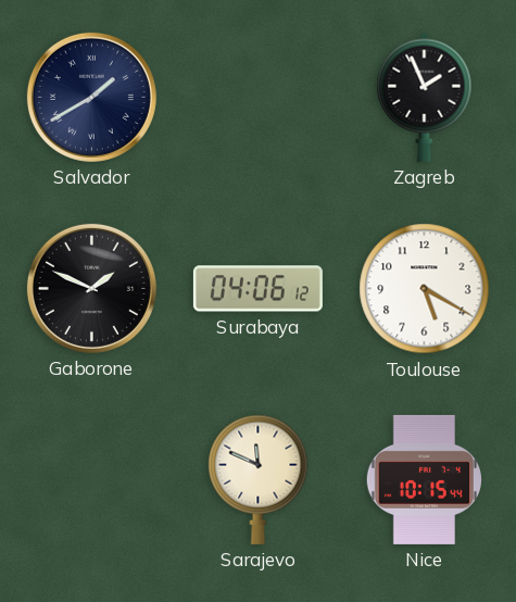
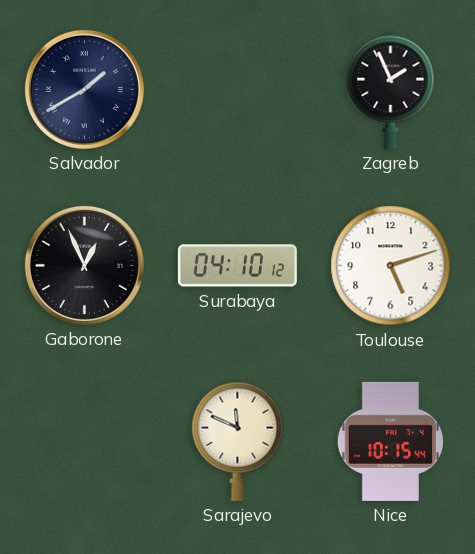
Gaborone: 1:49 -> 12:56 (84, 265)
Surabaya: 04:06 -> 04:10 (237, 266)
Toulouse: 5:20 -> 5:12 (391, 266)
